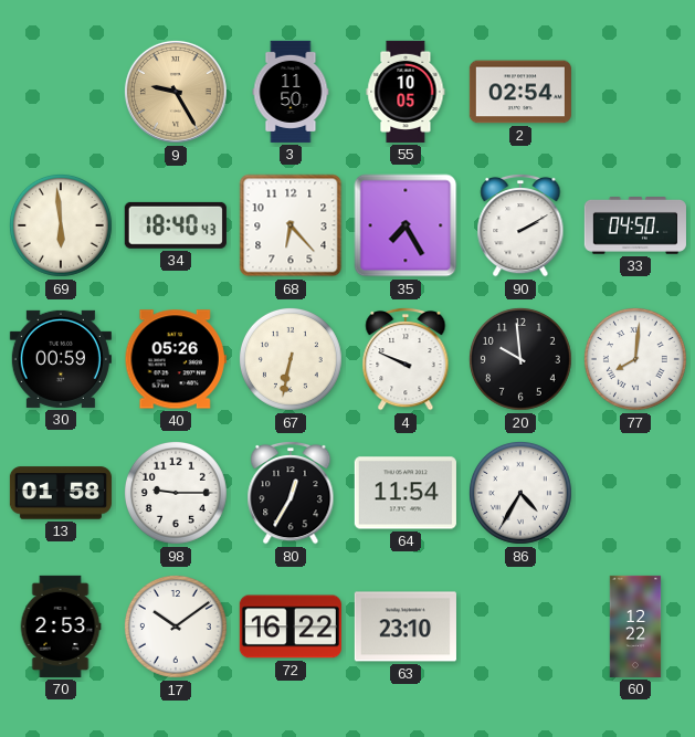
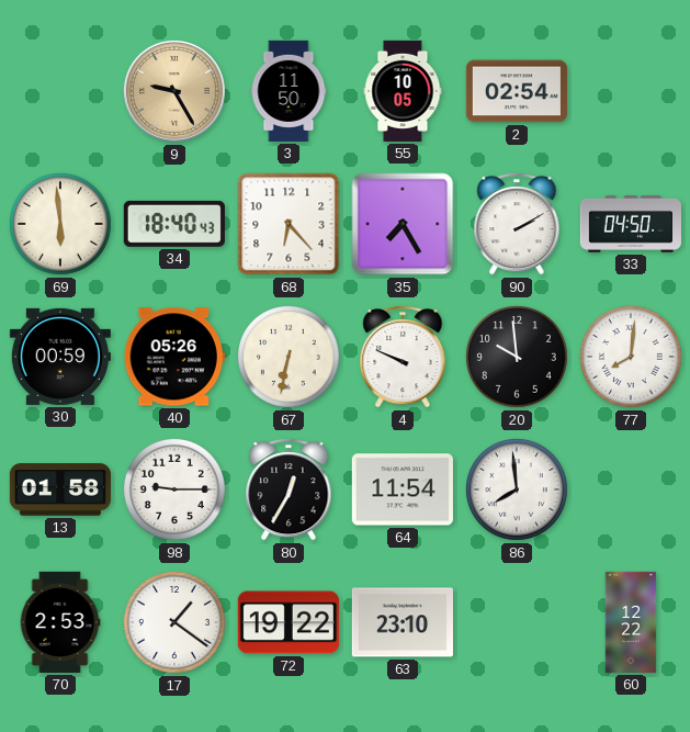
86: 4:35 -> 7:59 (517, 489)
17: 10:09 -> 1:21 (174, 622)
72: 16:22 -> 19:22 (289, 622)
